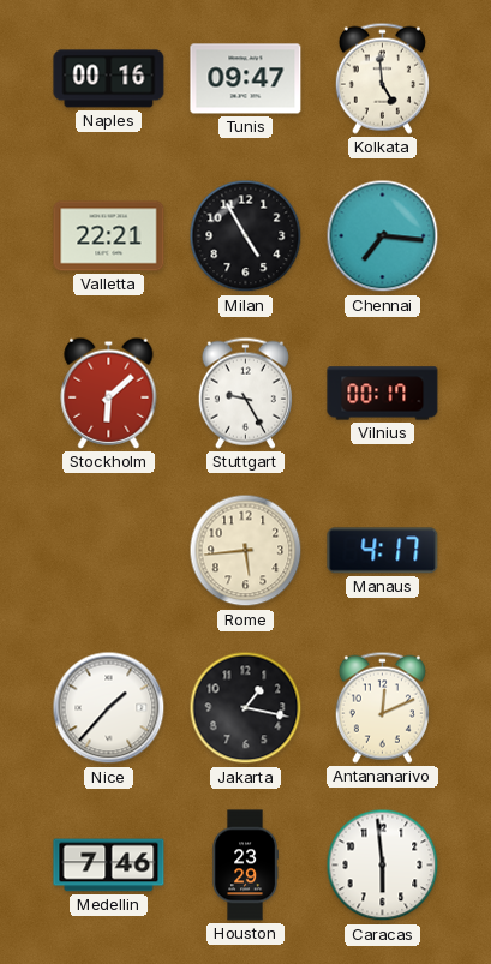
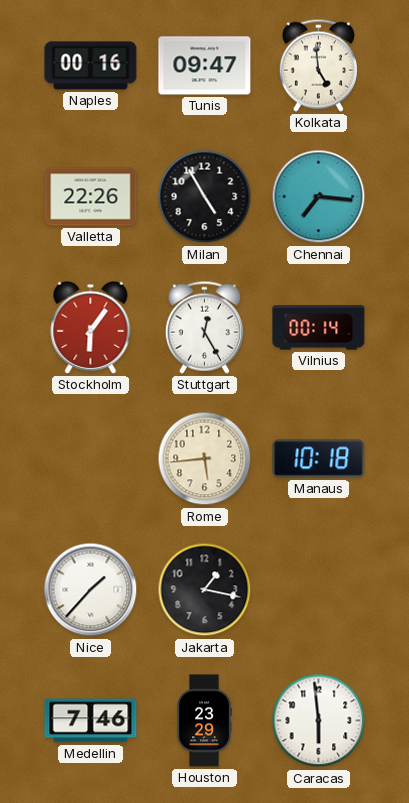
Valletta: 22:21 -> 22:26 (91, 197)
Stockholm: 6:08 -> 6:06 (91, 327)
Stuttgart: 9:25 -> 12:25 (204, 327)
Vilnius: 00:17 -> 00:14 (319, 328)
Manaus: 4:17 -> 10:18 (319, 459)
Antananarivo: 12:11 -> none (382, 707)
